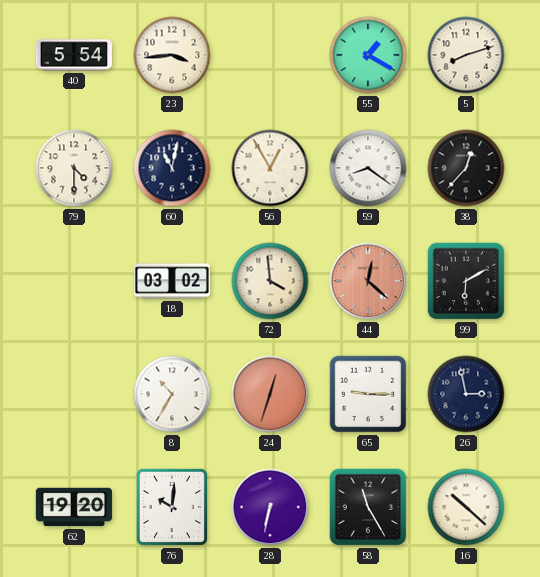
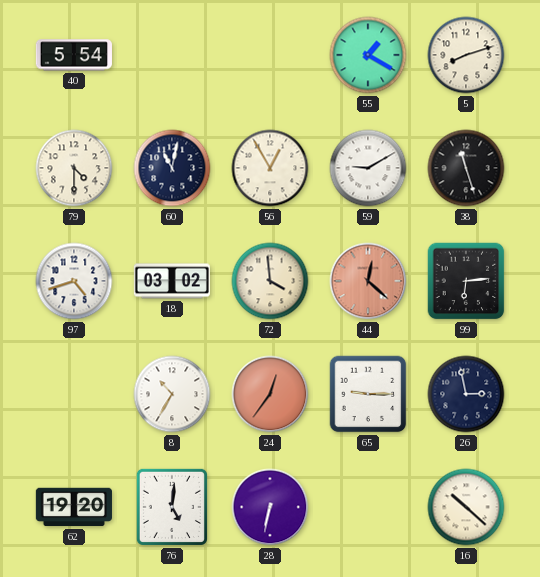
23: 3:44 -> none (172, 55)
59: 8:21 -> 9:10 (368, 168)
38: 12:37 -> 11:27 (466, 168)
97: none -> 4:42 (74, 281)
99: 6:10 -> 6:14 (466, 281)
24: 12:33 -> 12:36 (270, 394)
76: 10:01 -> 5:01 (172, 507)
58: 11:25 -> none (368, 507)
